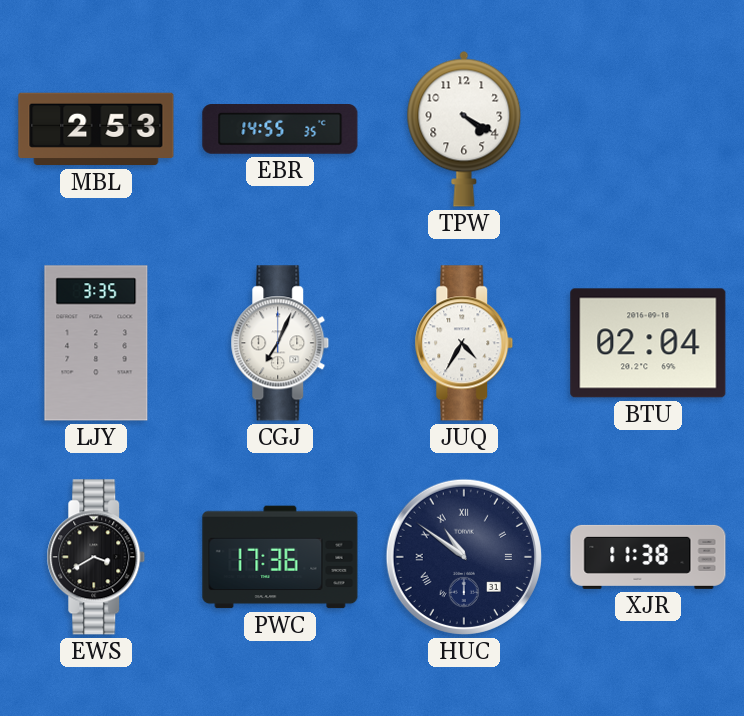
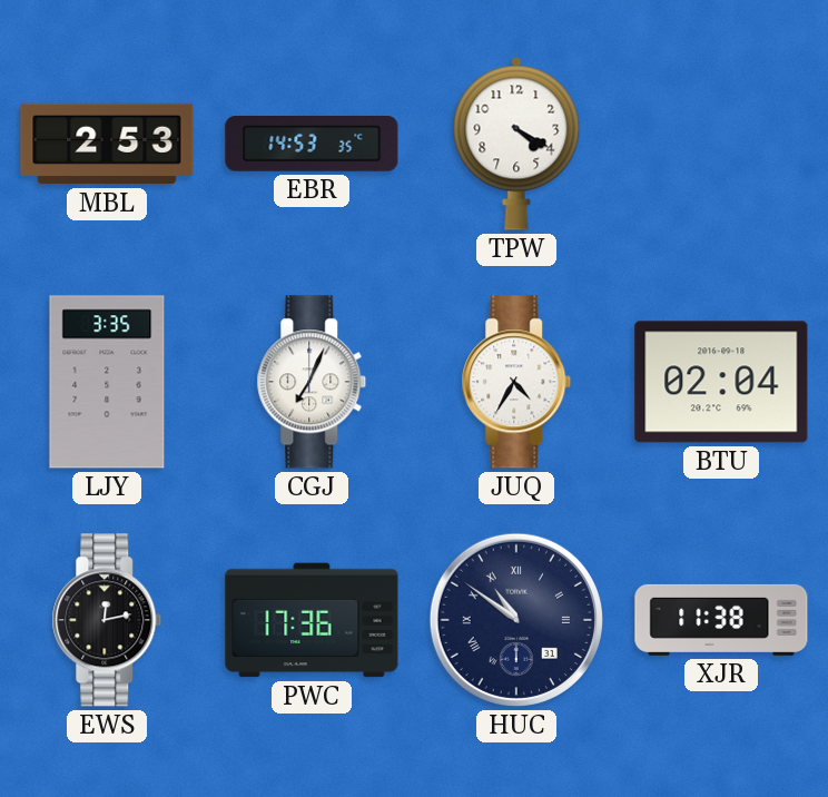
EBR: 14:55 -> 14:53 (312, 145)
EWS: 3:40 -> 12:13 (107, 620)
